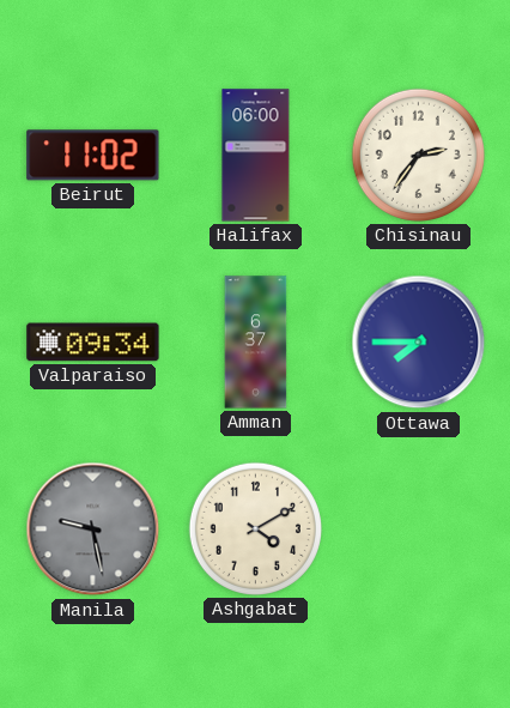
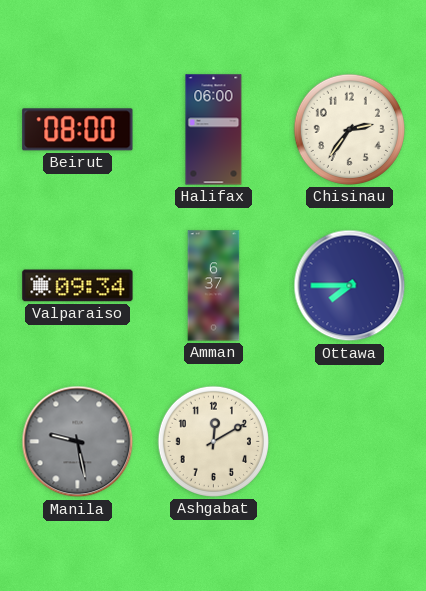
Beirut: 11:02 -> 08:00 (78, 130)
Ashgabat: 4:10 -> 12:10 (213, 441)
